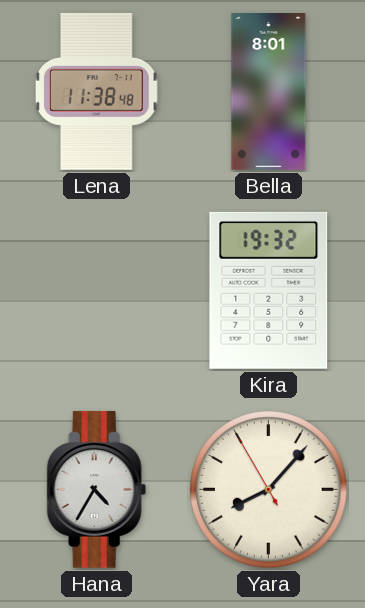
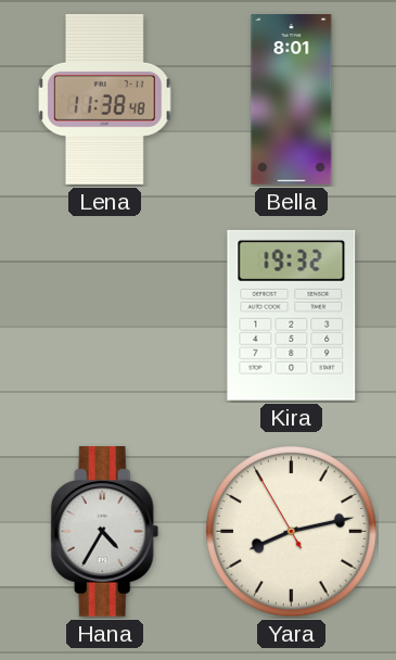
Yara: 8:06 -> 8:12 (292, 532)
